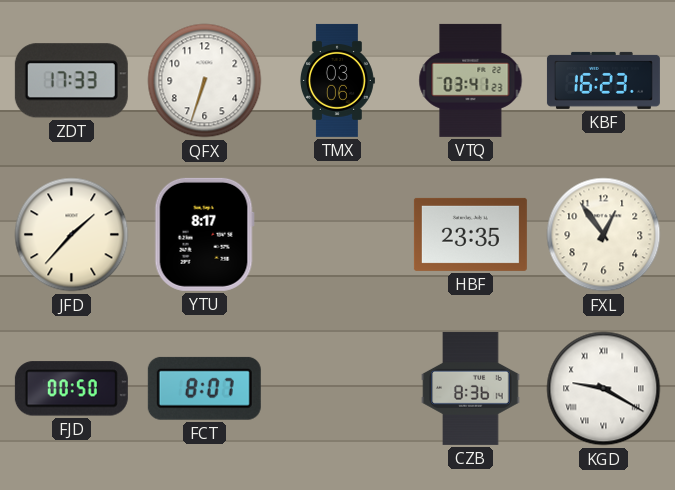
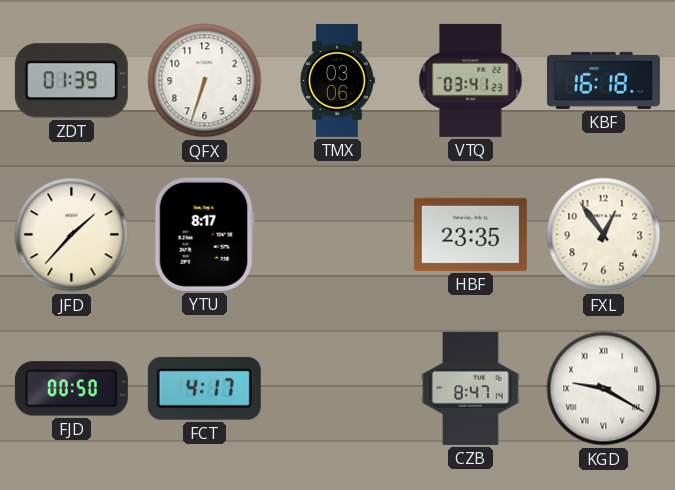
ZDT: 17:33 -> 01:39 (71, 81)
KBF: 16:23 -> 16:18 (603, 80)
FCT: 8:07 -> 4:17 (204, 388)
CZB: 8:36 -> 8:47 (471, 388)
